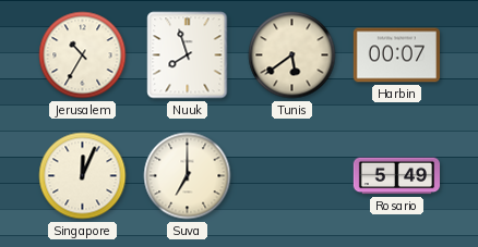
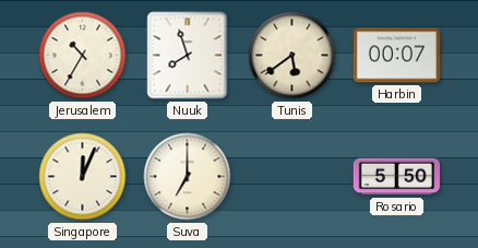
Rosario: 5:49 -> 5:50 (396, 177)
